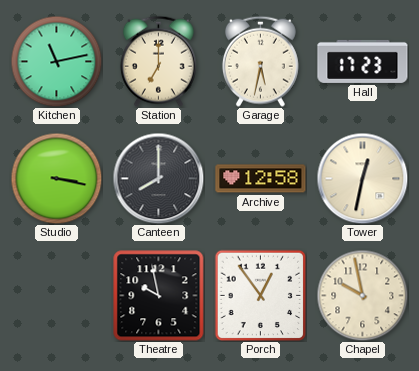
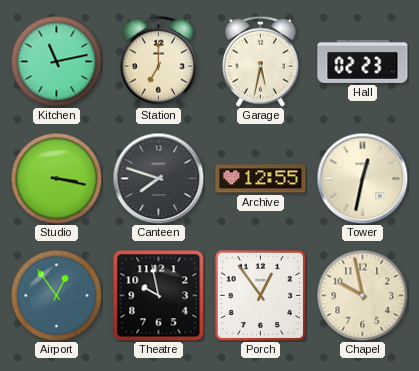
Hall: 17:23 -> 02:23 (363, 61)
Canteen: 8:00 -> 7:48 (158, 178)
Archive: 12:58 -> 12:55 (261, 179)
Airport: none -> 12:54 (56, 295)
